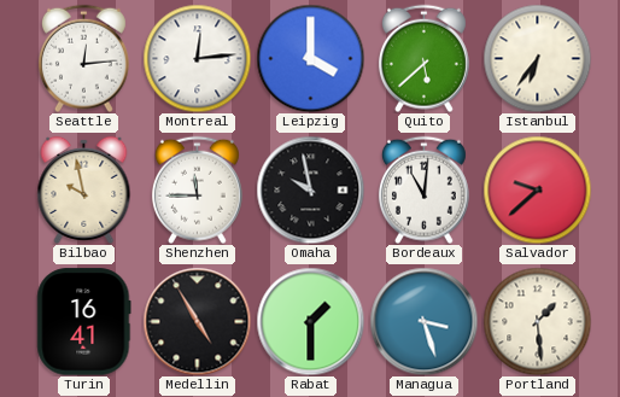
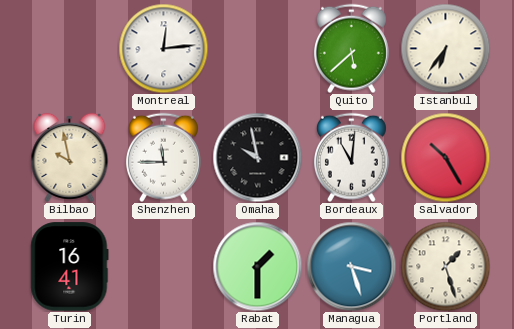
Seattle: 12:14 -> none (83, 58)
Leipzig: 4:00 -> none (310, 58)
Salvador: 9:38 -> 10:25 (445, 157)
Medellin: 4:55 -> none (197, 321)
Portland: 1:29 -> 1:27 (445, 266)
